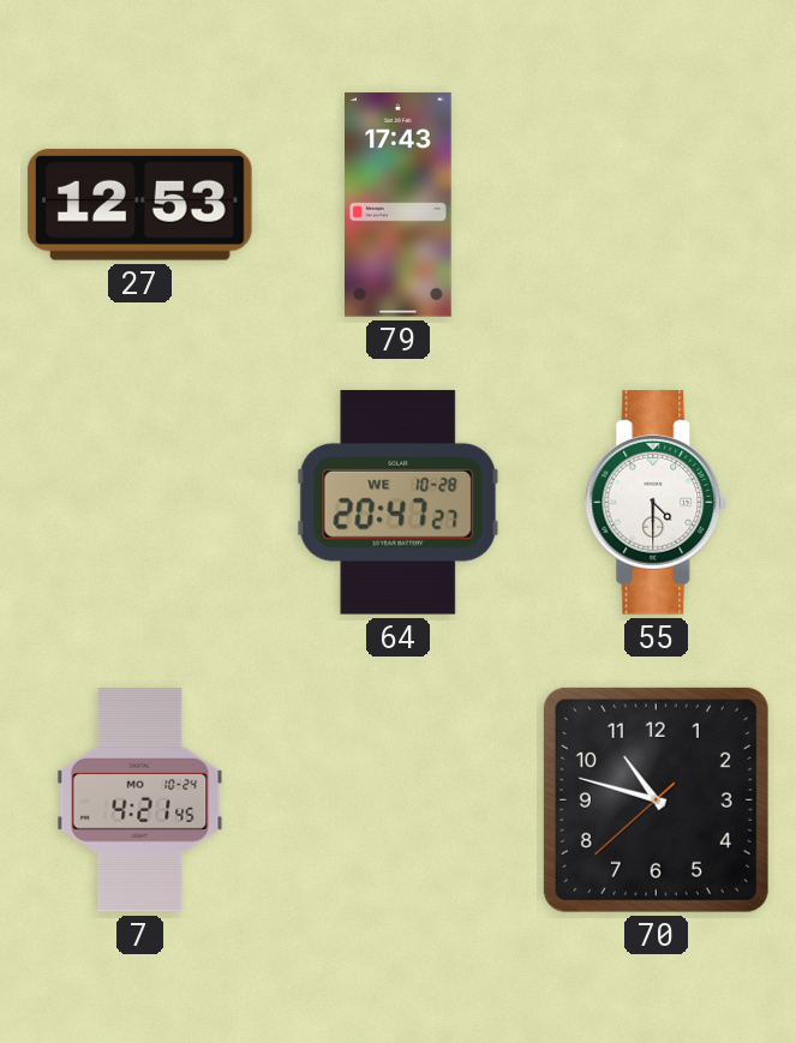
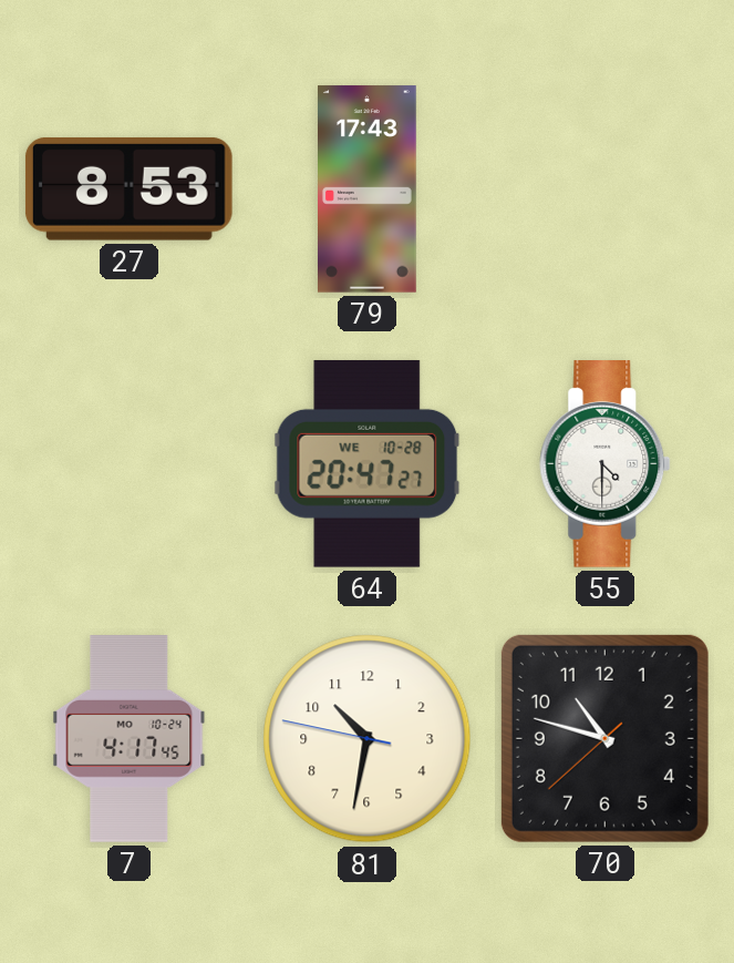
27: 12:53 -> 8:53 (128, 188)
7: 4:21 -> 4:17 (130, 739)
81: none -> 10:31 (368, 739)
